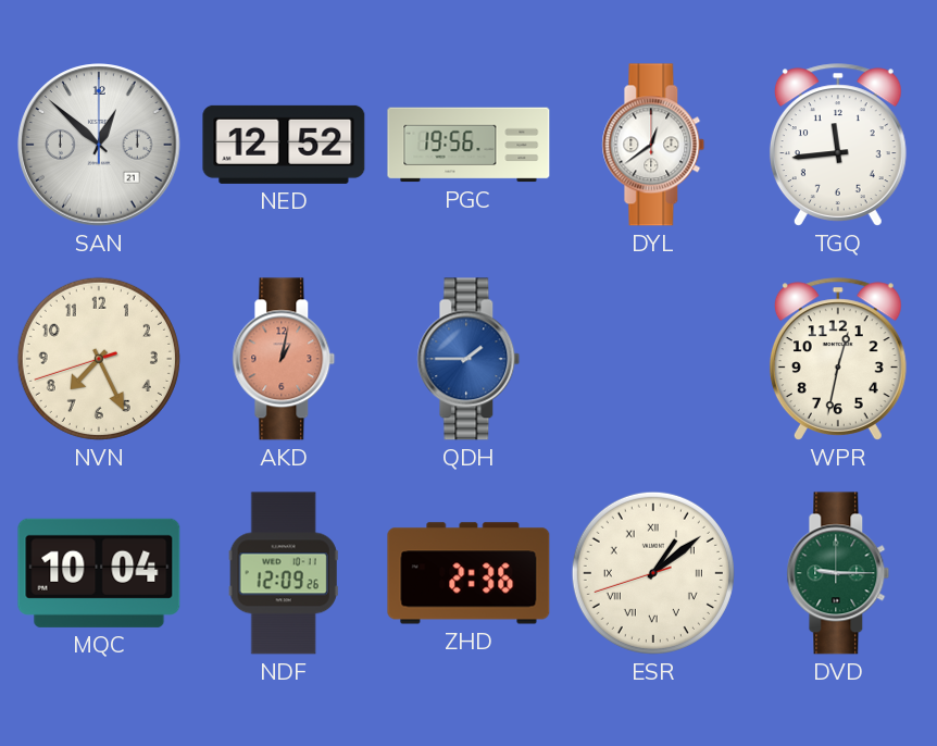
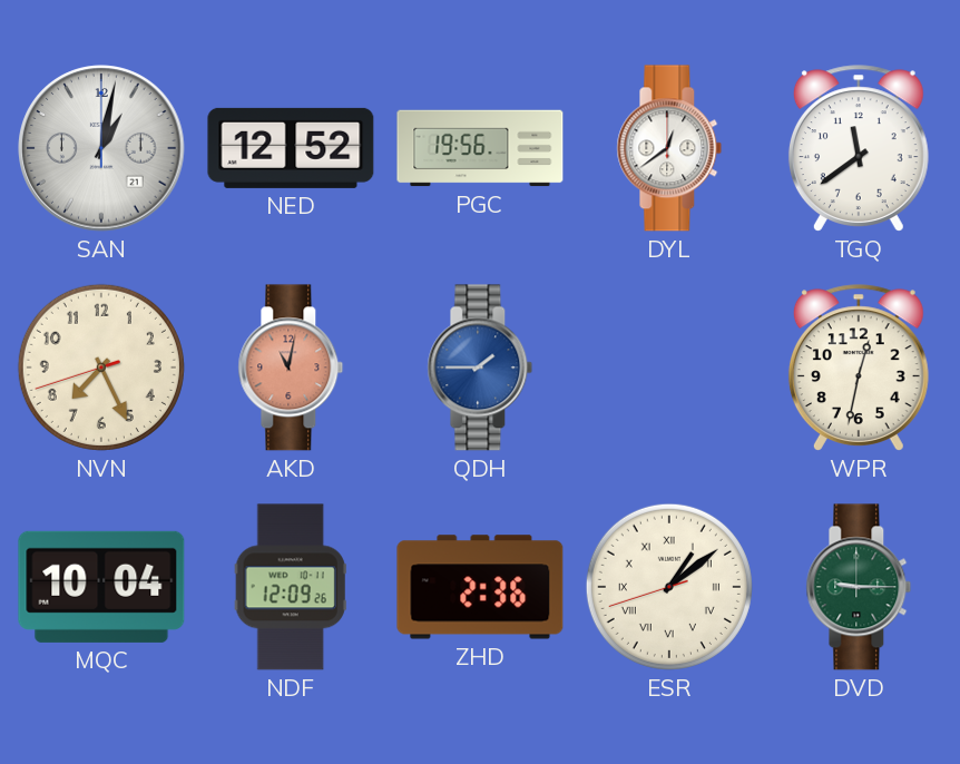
SAN: 12:52 -> 1:02 (101, 148)
TGQ: 11:44 -> 11:39 (859, 148)
AKD: 1:02 -> 11:02 (291, 368)
